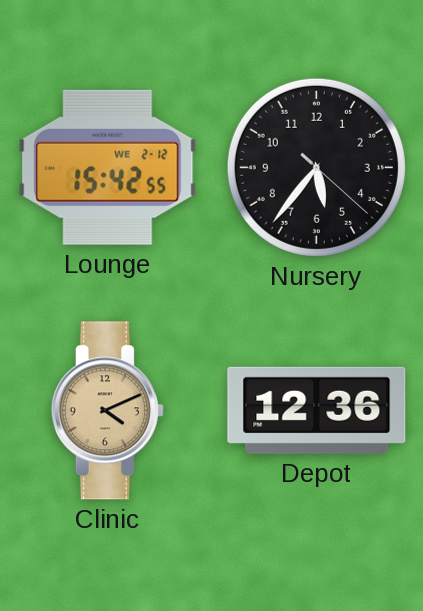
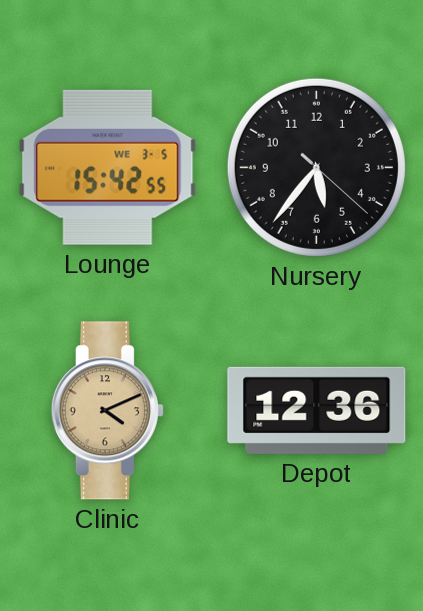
Lounge date: WE 2-12 -> WE 3-5 (108, 167)
